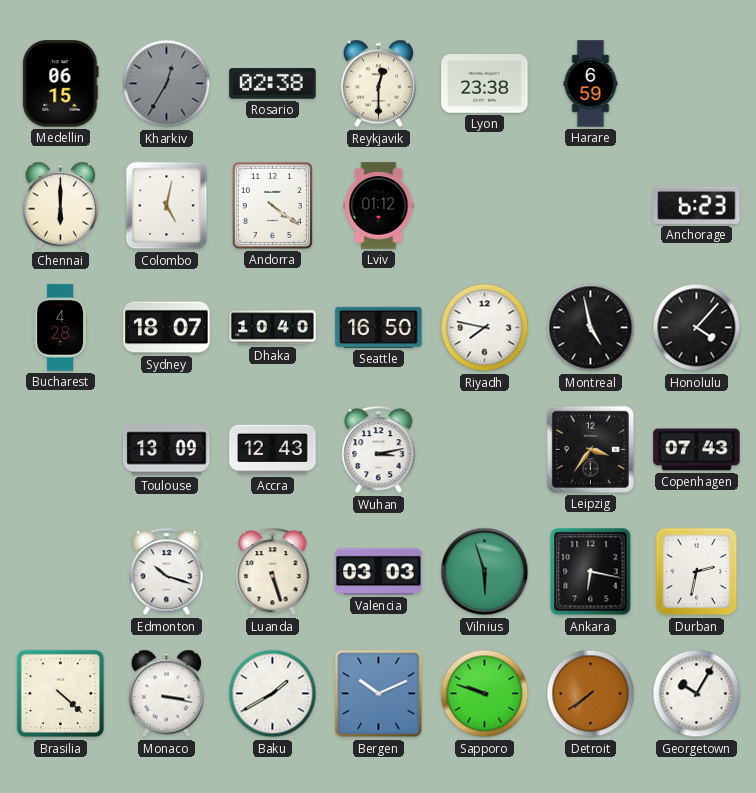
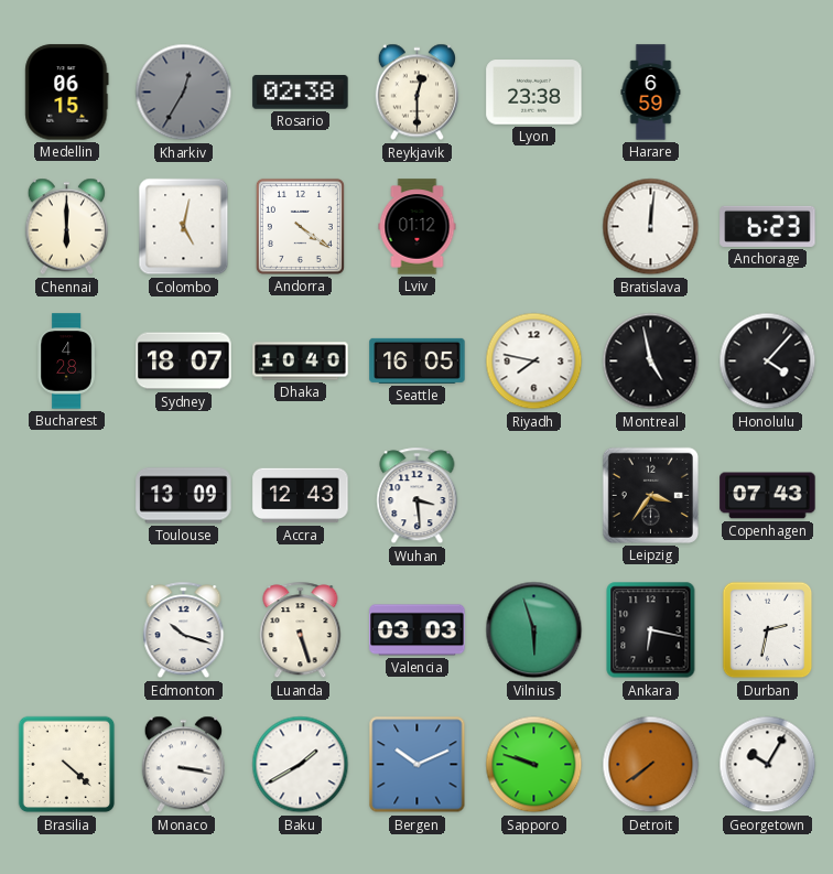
Bratislava: none -> 12:01 (651, 227)
Seattle: 16:50 -> 16:05 (418, 360)
Wuhan: 3:13 -> 3:29 (418, 496)
